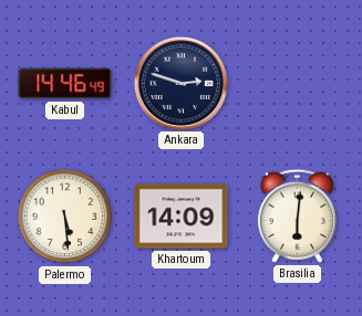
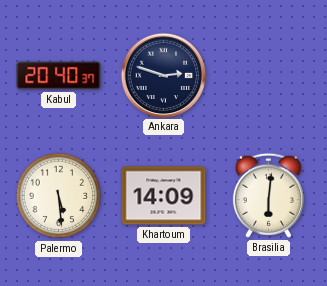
Kabul: 14:46 -> 20:40 (59, 76)
